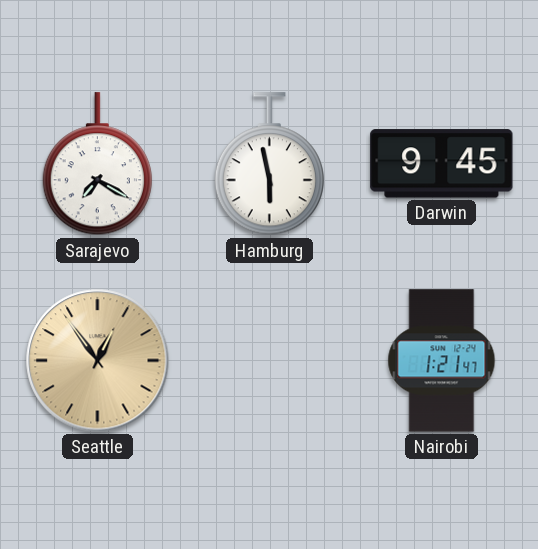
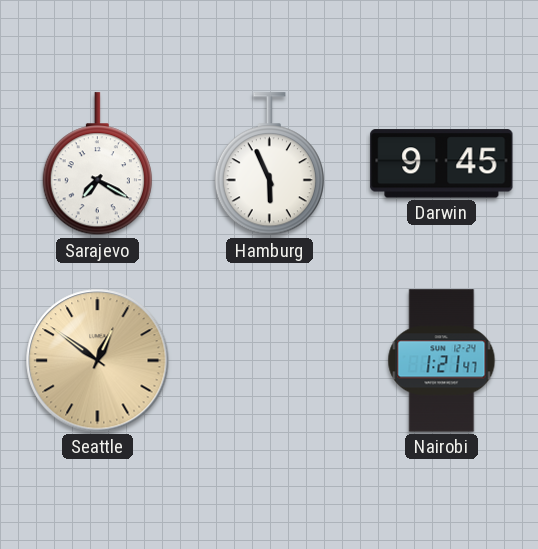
Hamburg: 5:58 -> 5:56 (269, 164)
Seattle: 12:54 -> 12:51 (98, 361)
